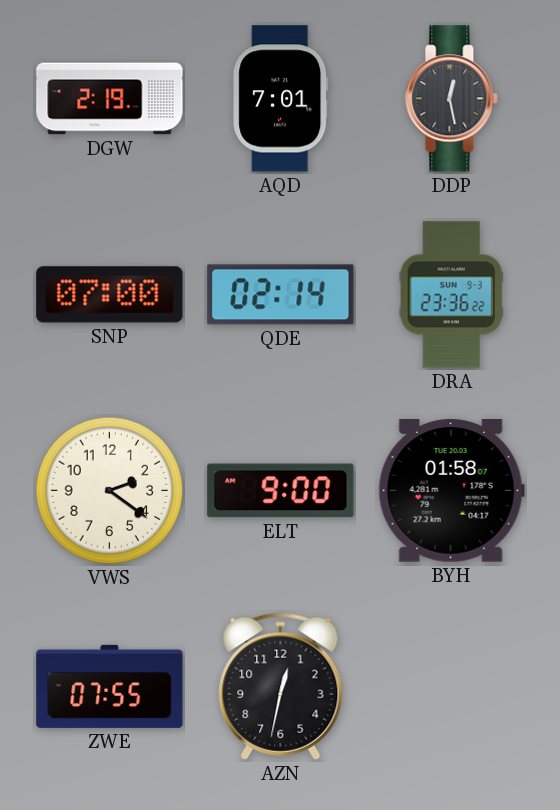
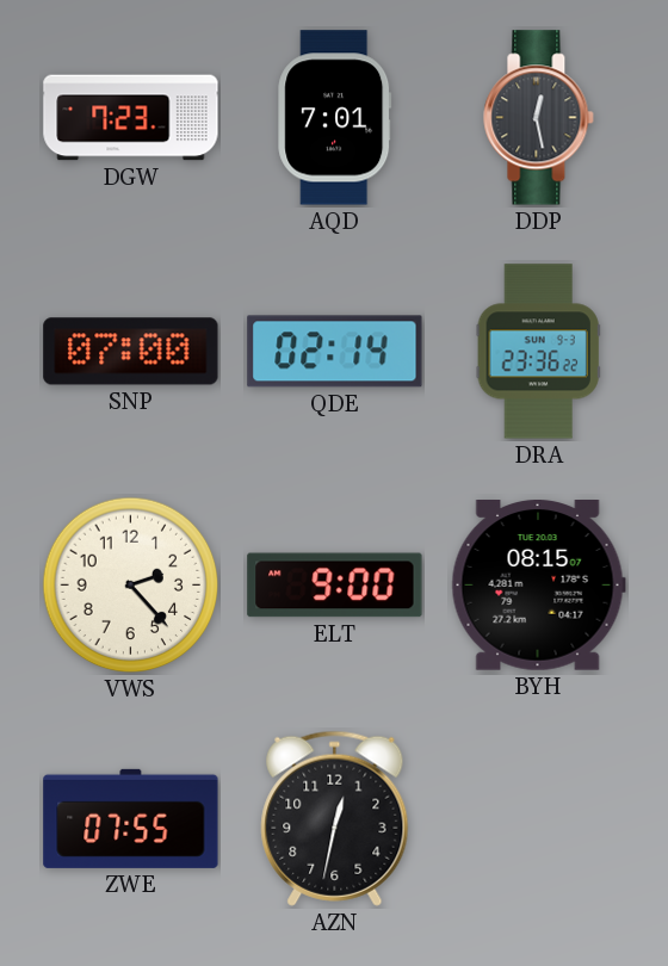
DGW: 2:19 -> 7:23 (131, 118)
VWS: 2:21 -> 2:23 (131, 586)
BYH: 01:58 -> 08:15 (538, 586)
